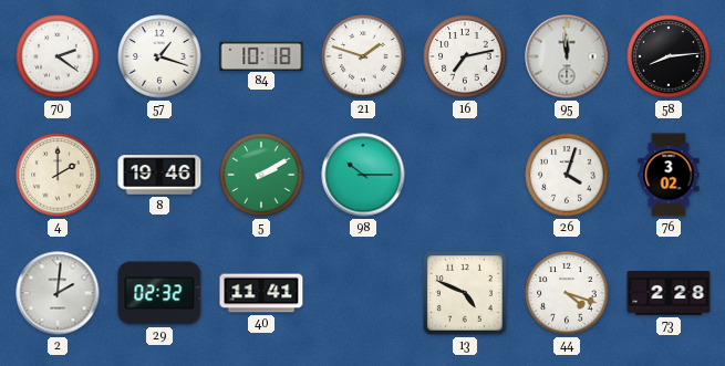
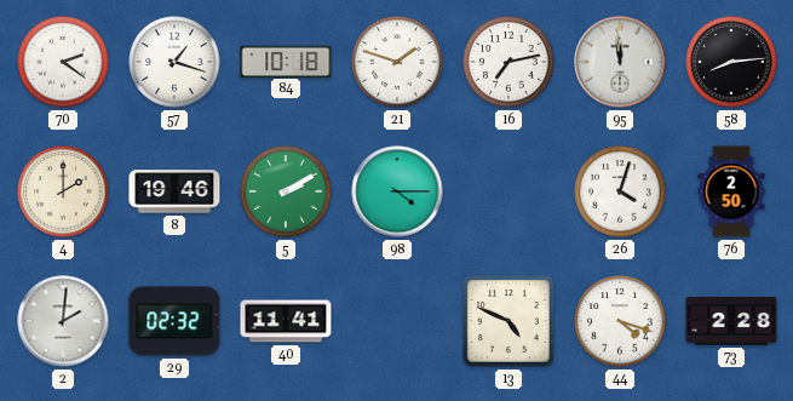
98: 10:15 -> 4:15 (397, 191)
76: 3:02 -> 2:50 (731, 191)
